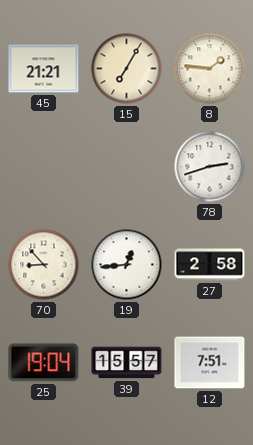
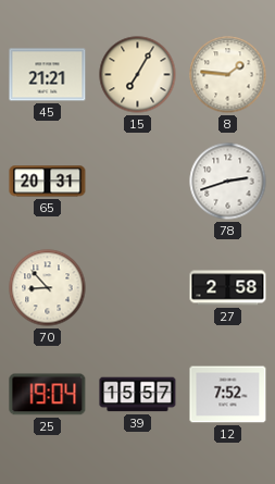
65: none -> 20:31 (48, 182)
19: 12:44 -> none (127, 265)
12: 7:51 -> 7:52 (228, 395)
